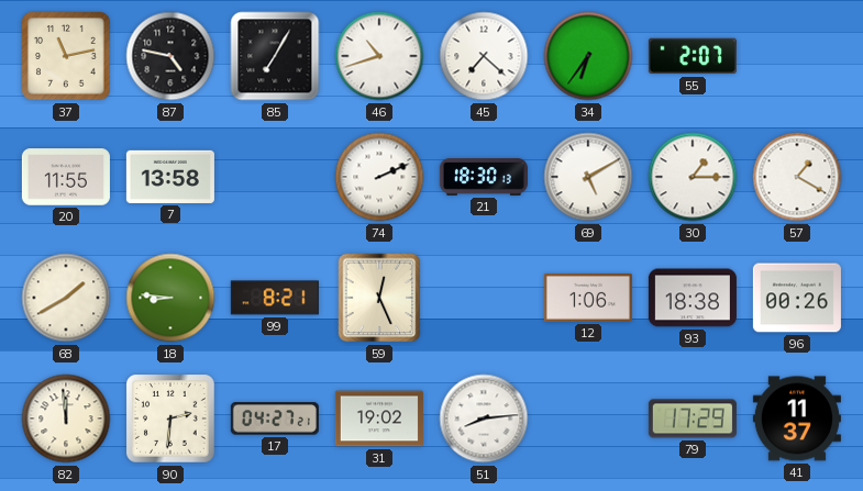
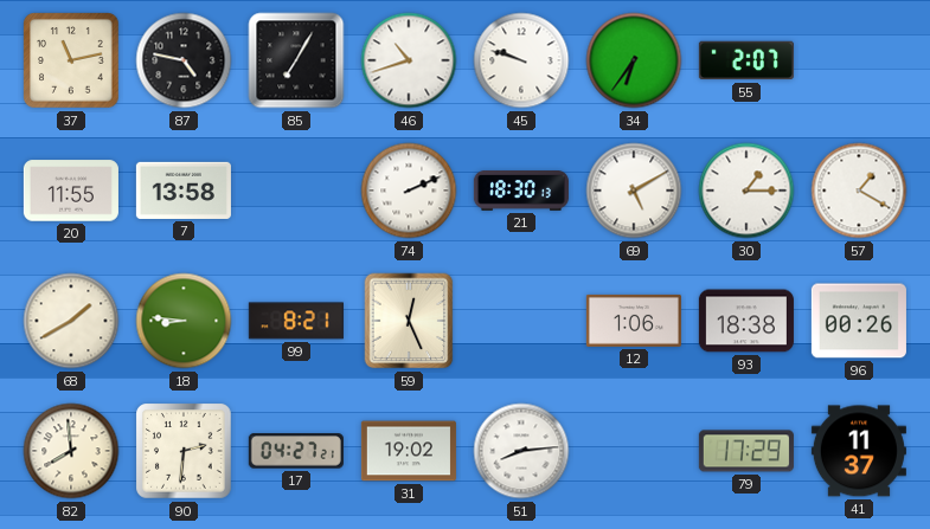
45: 7:22 -> 9:48 (521, 60)
82: 11:59 -> 7:59 (71, 451)
